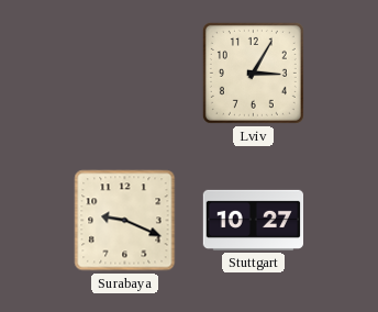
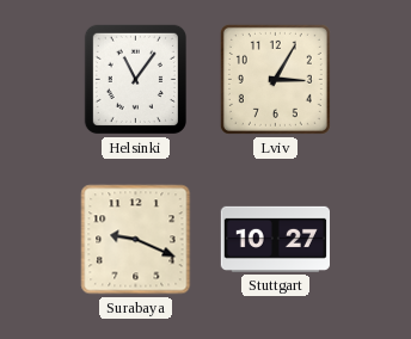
Helsinki: none -> 11:06 (135, 79)
